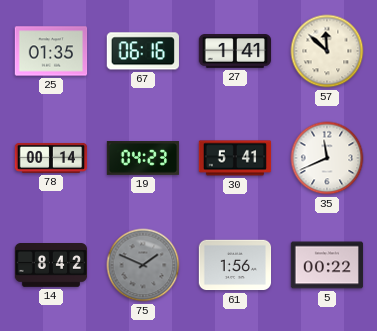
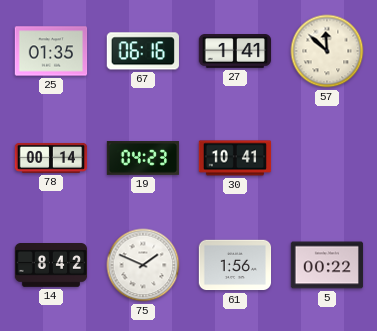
30: 5:41 -> 10:41 (235, 158)
35: 11:41 -> none (327, 158)
75 dial: grey -> white (143, 265)
